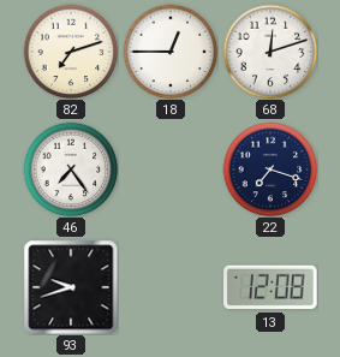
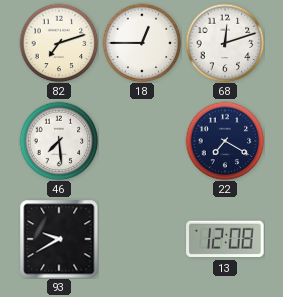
46: 7:24 -> 7:29 (59, 141)
22: 7:18 -> 7:20 (225, 141)
93: 9:42 -> 9:40 (59, 239)
